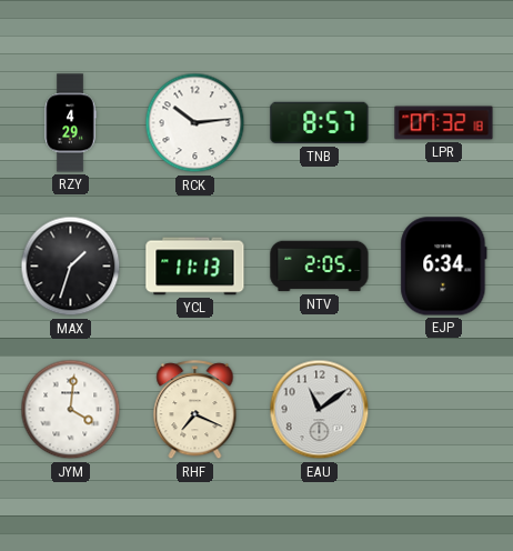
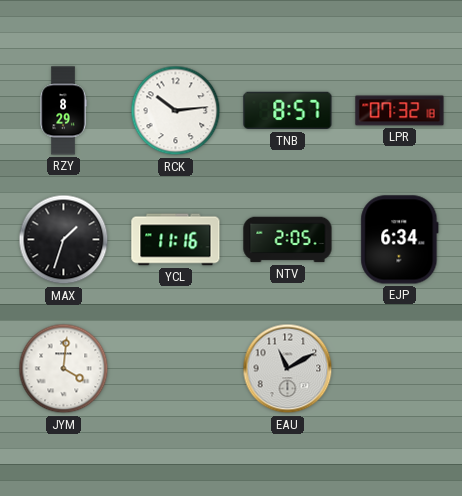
RZY: 4:29 -> 8:29 (63, 111)
YCL: 11:13 -> 11:16 (176, 240)
RHF: 7:19 -> none (195, 410)
EAU: 11:09 -> 11:10 (288, 369)
